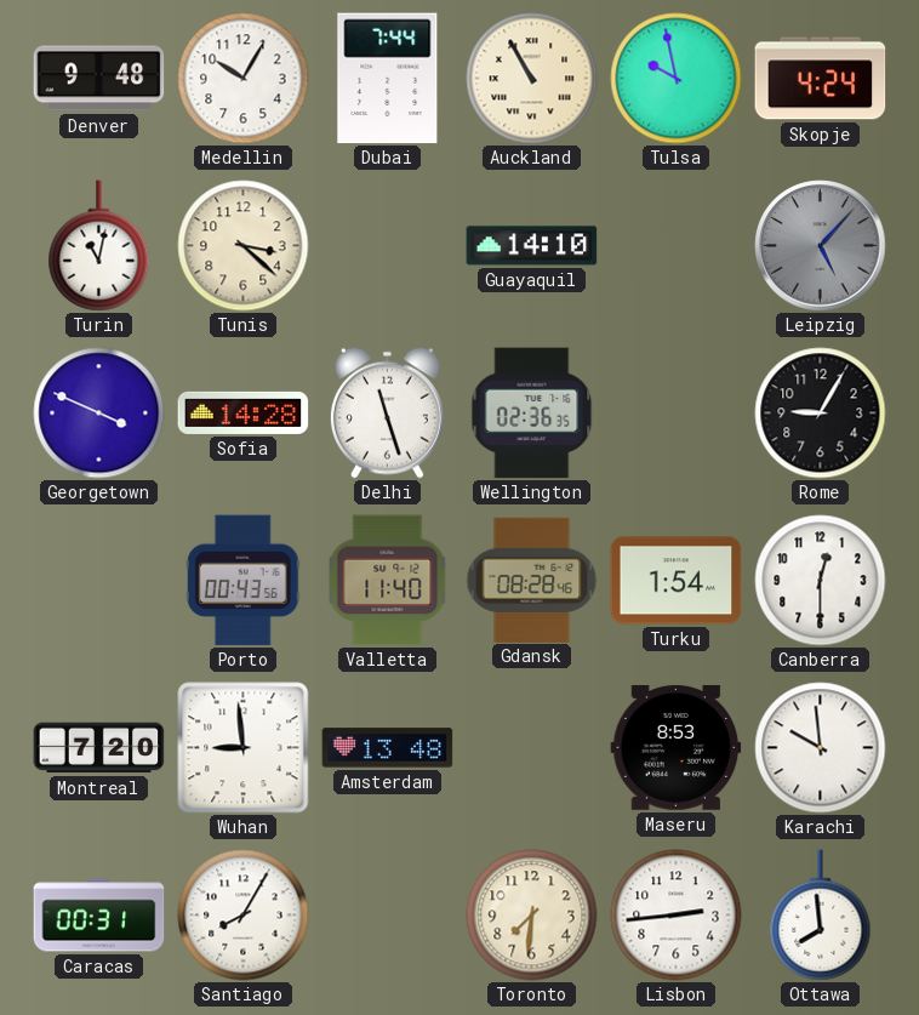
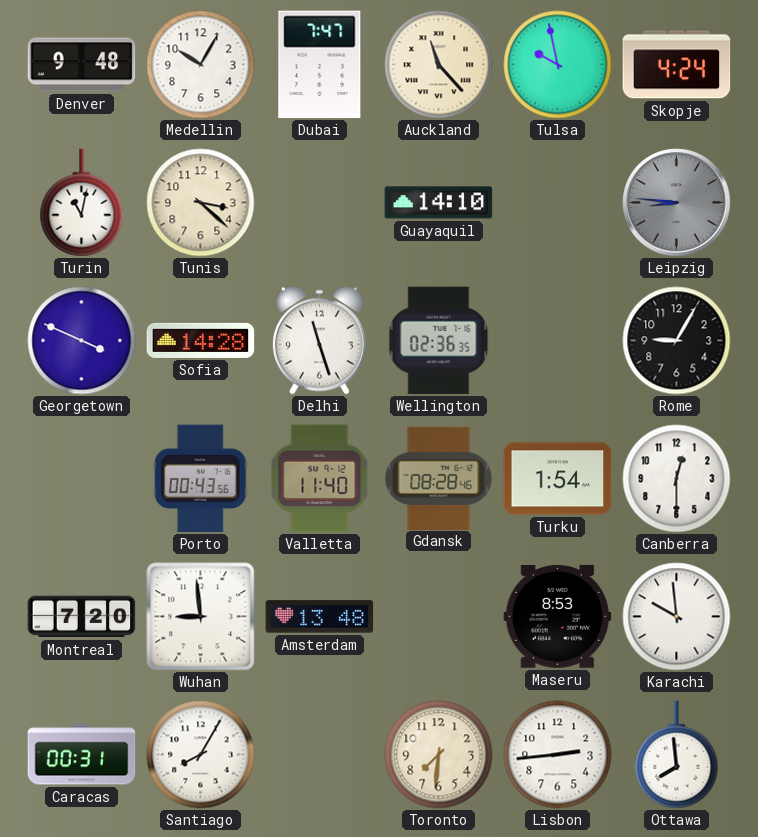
Dubai: 7:44 -> 7:47 (320, 65)
Auckland: 10:55 -> 11:23 (439, 65)
Leipzig: 5:07 -> 8:46 (677, 203)
